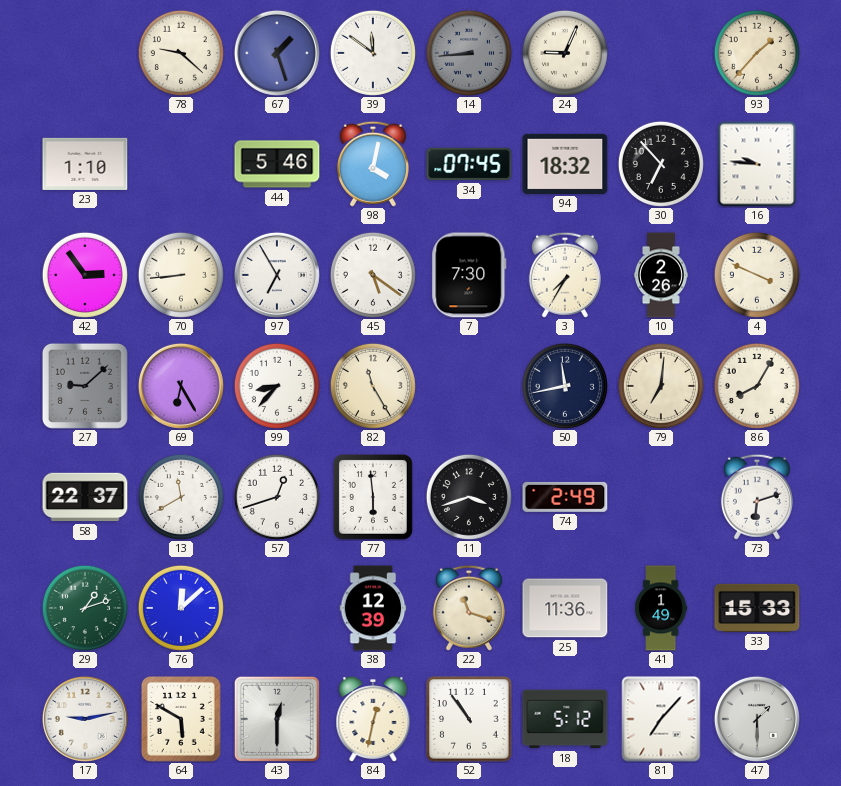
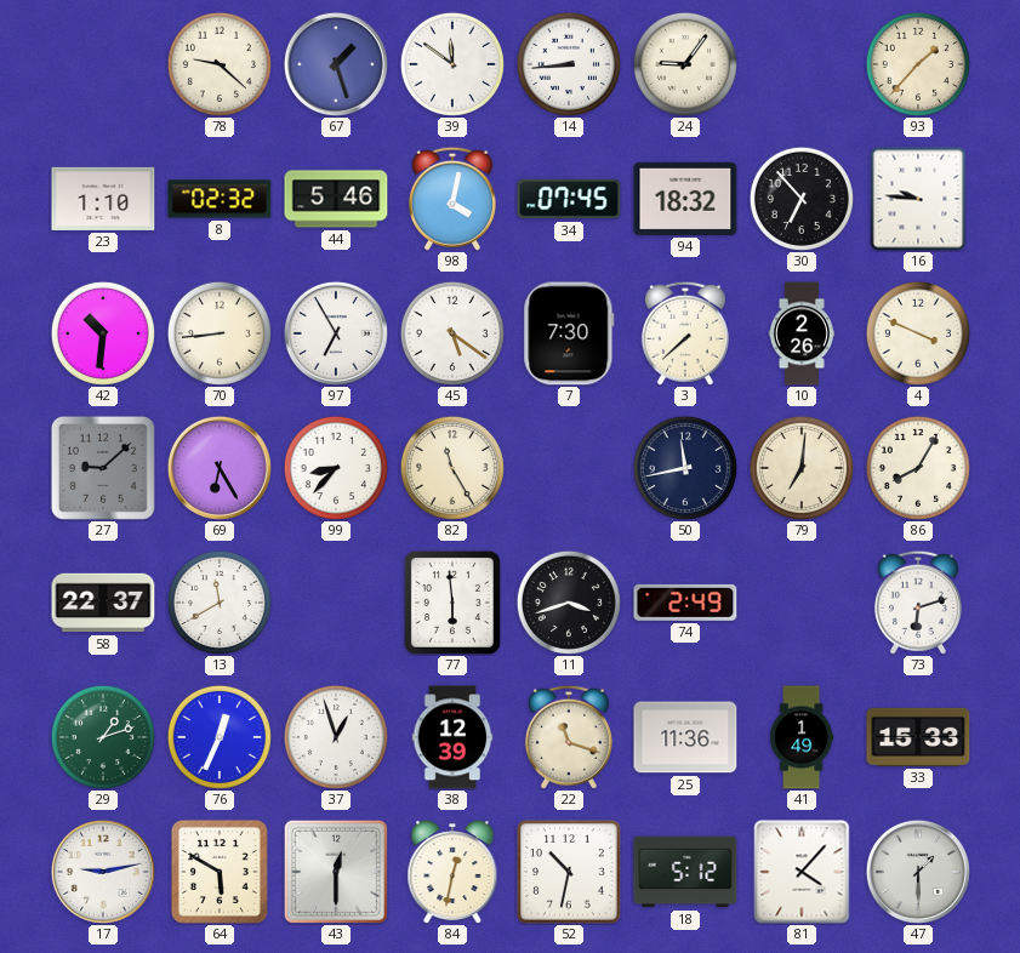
14 dial: grey -> white (569, 64)
24: 9:04 -> 9:06 (685, 64)
8: none -> 02:32 (220, 199)
42: 2:54 -> 10:31 (103, 333)
3: 7:35 -> 7:38 (685, 333)
57: 12:42 -> none (277, 497)
76: 12:08 -> 12:34 (220, 737)
37: none -> 12:57 (336, 737)
52: 10:54 -> 10:32 (569, 872)
81: 7:07 -> 4:07 (802, 872)
